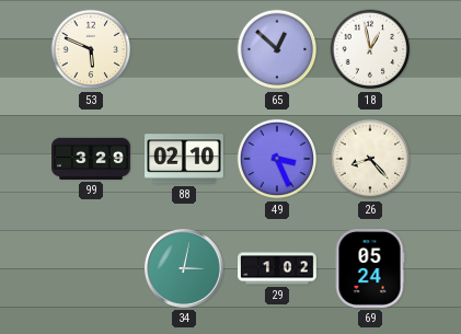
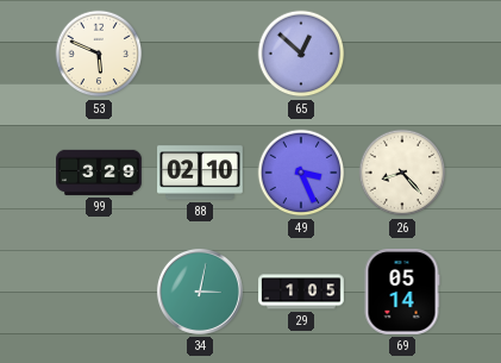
18: 12:58 -> none (370, 49)
29: 1:02 -> 1:05 (302, 292)
69: 05:24 -> 05:14 (402, 293)
